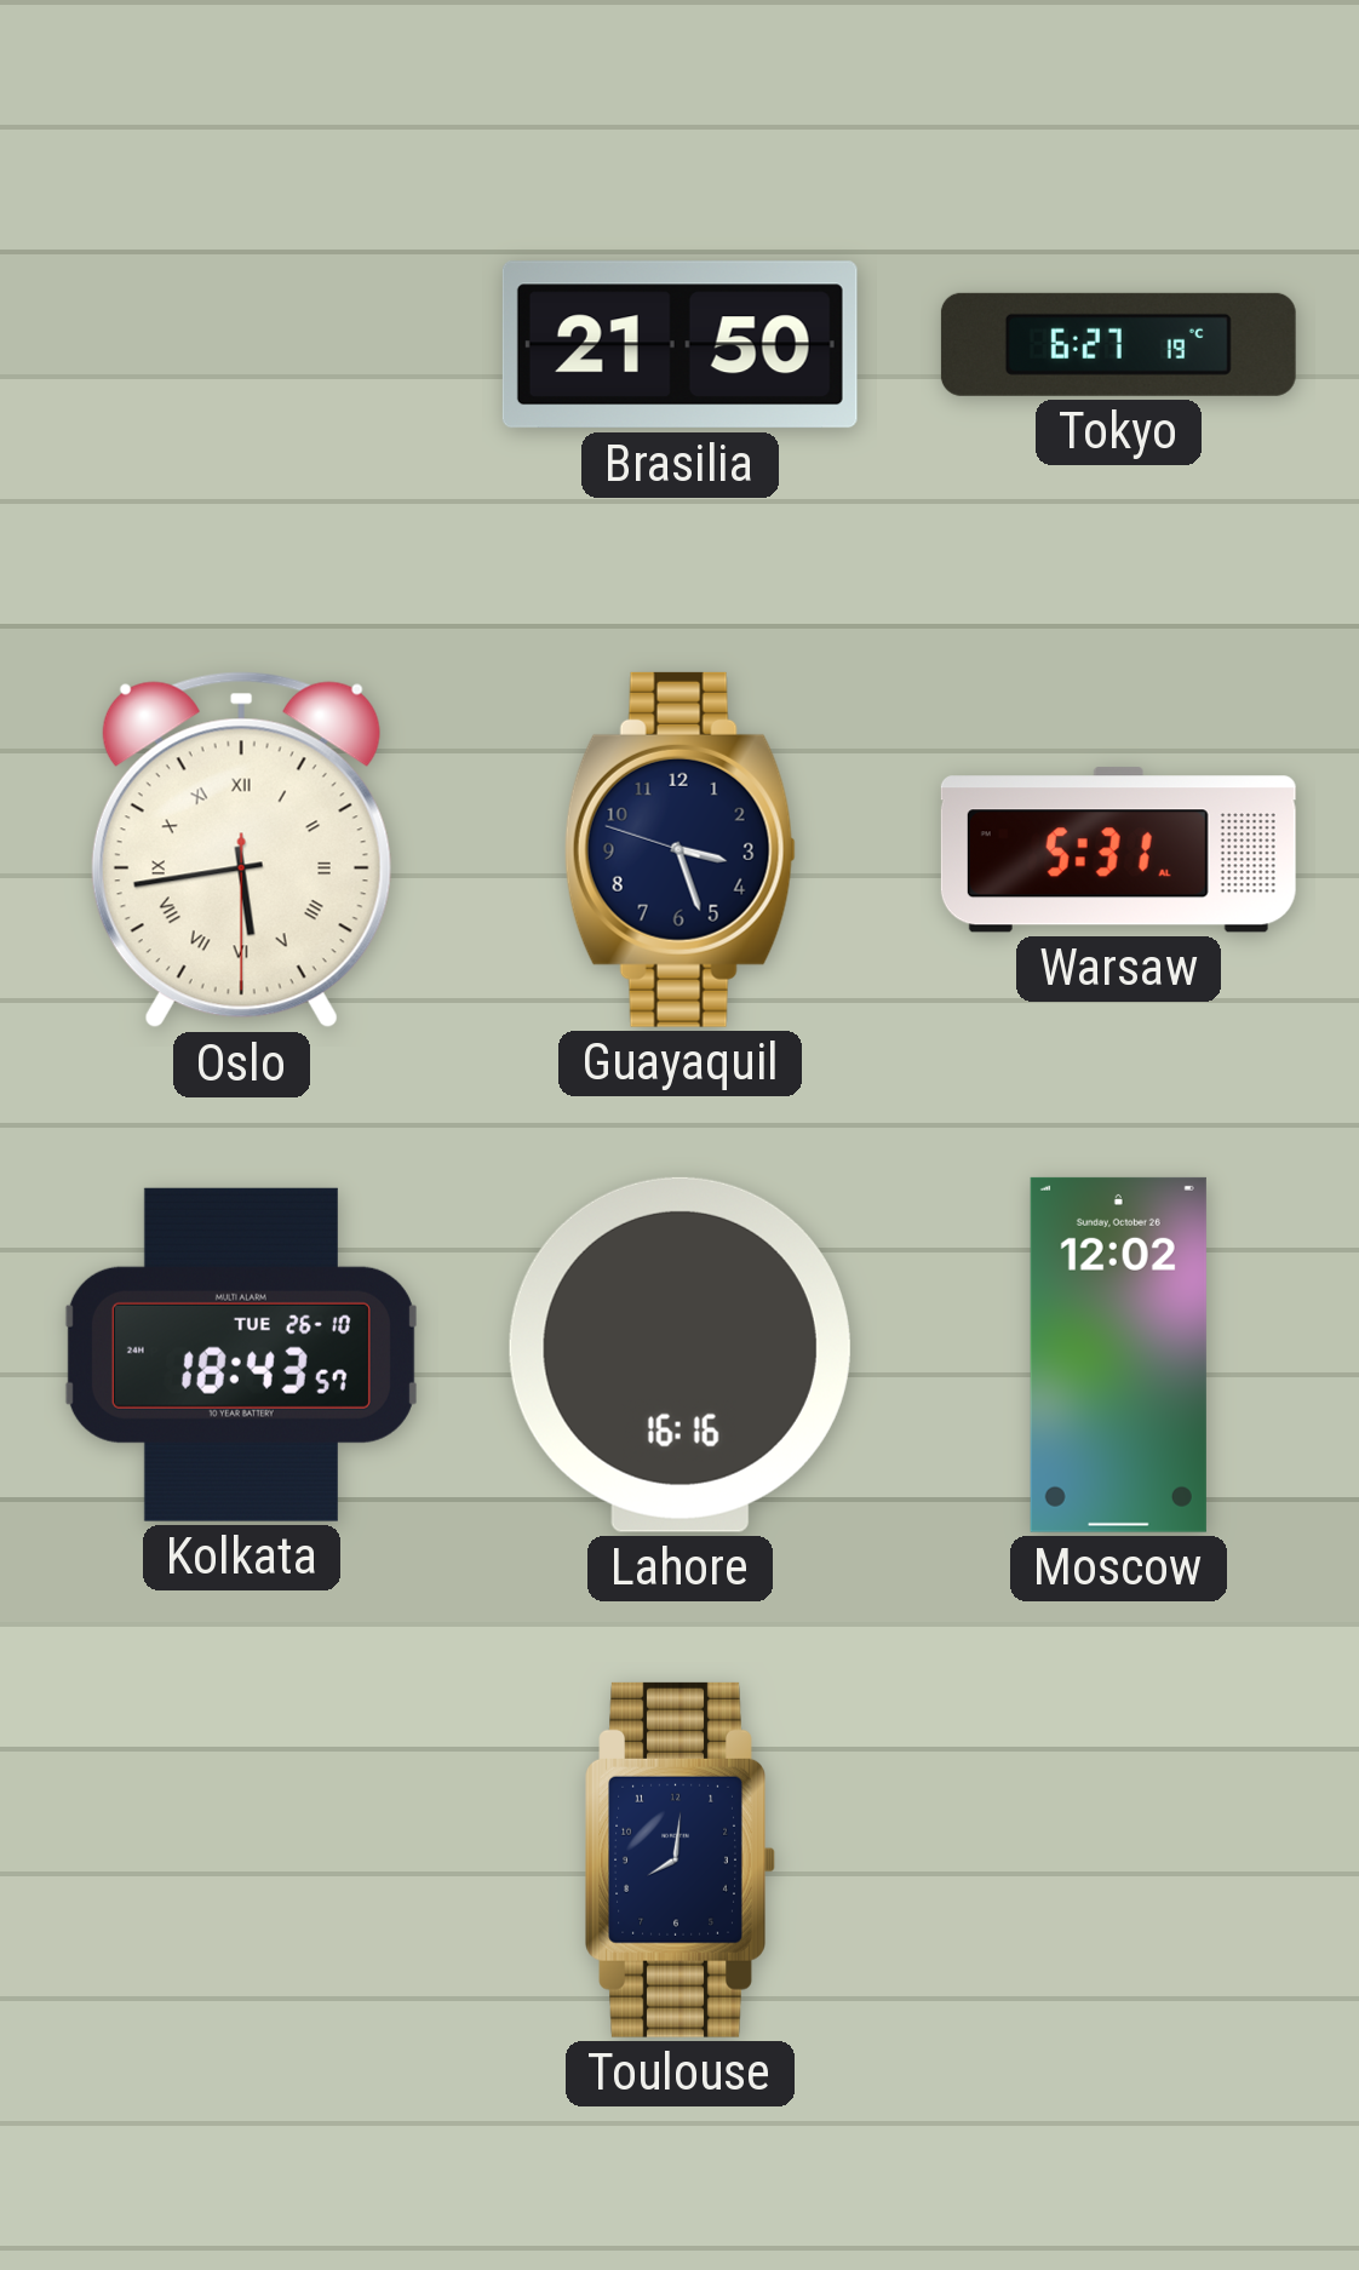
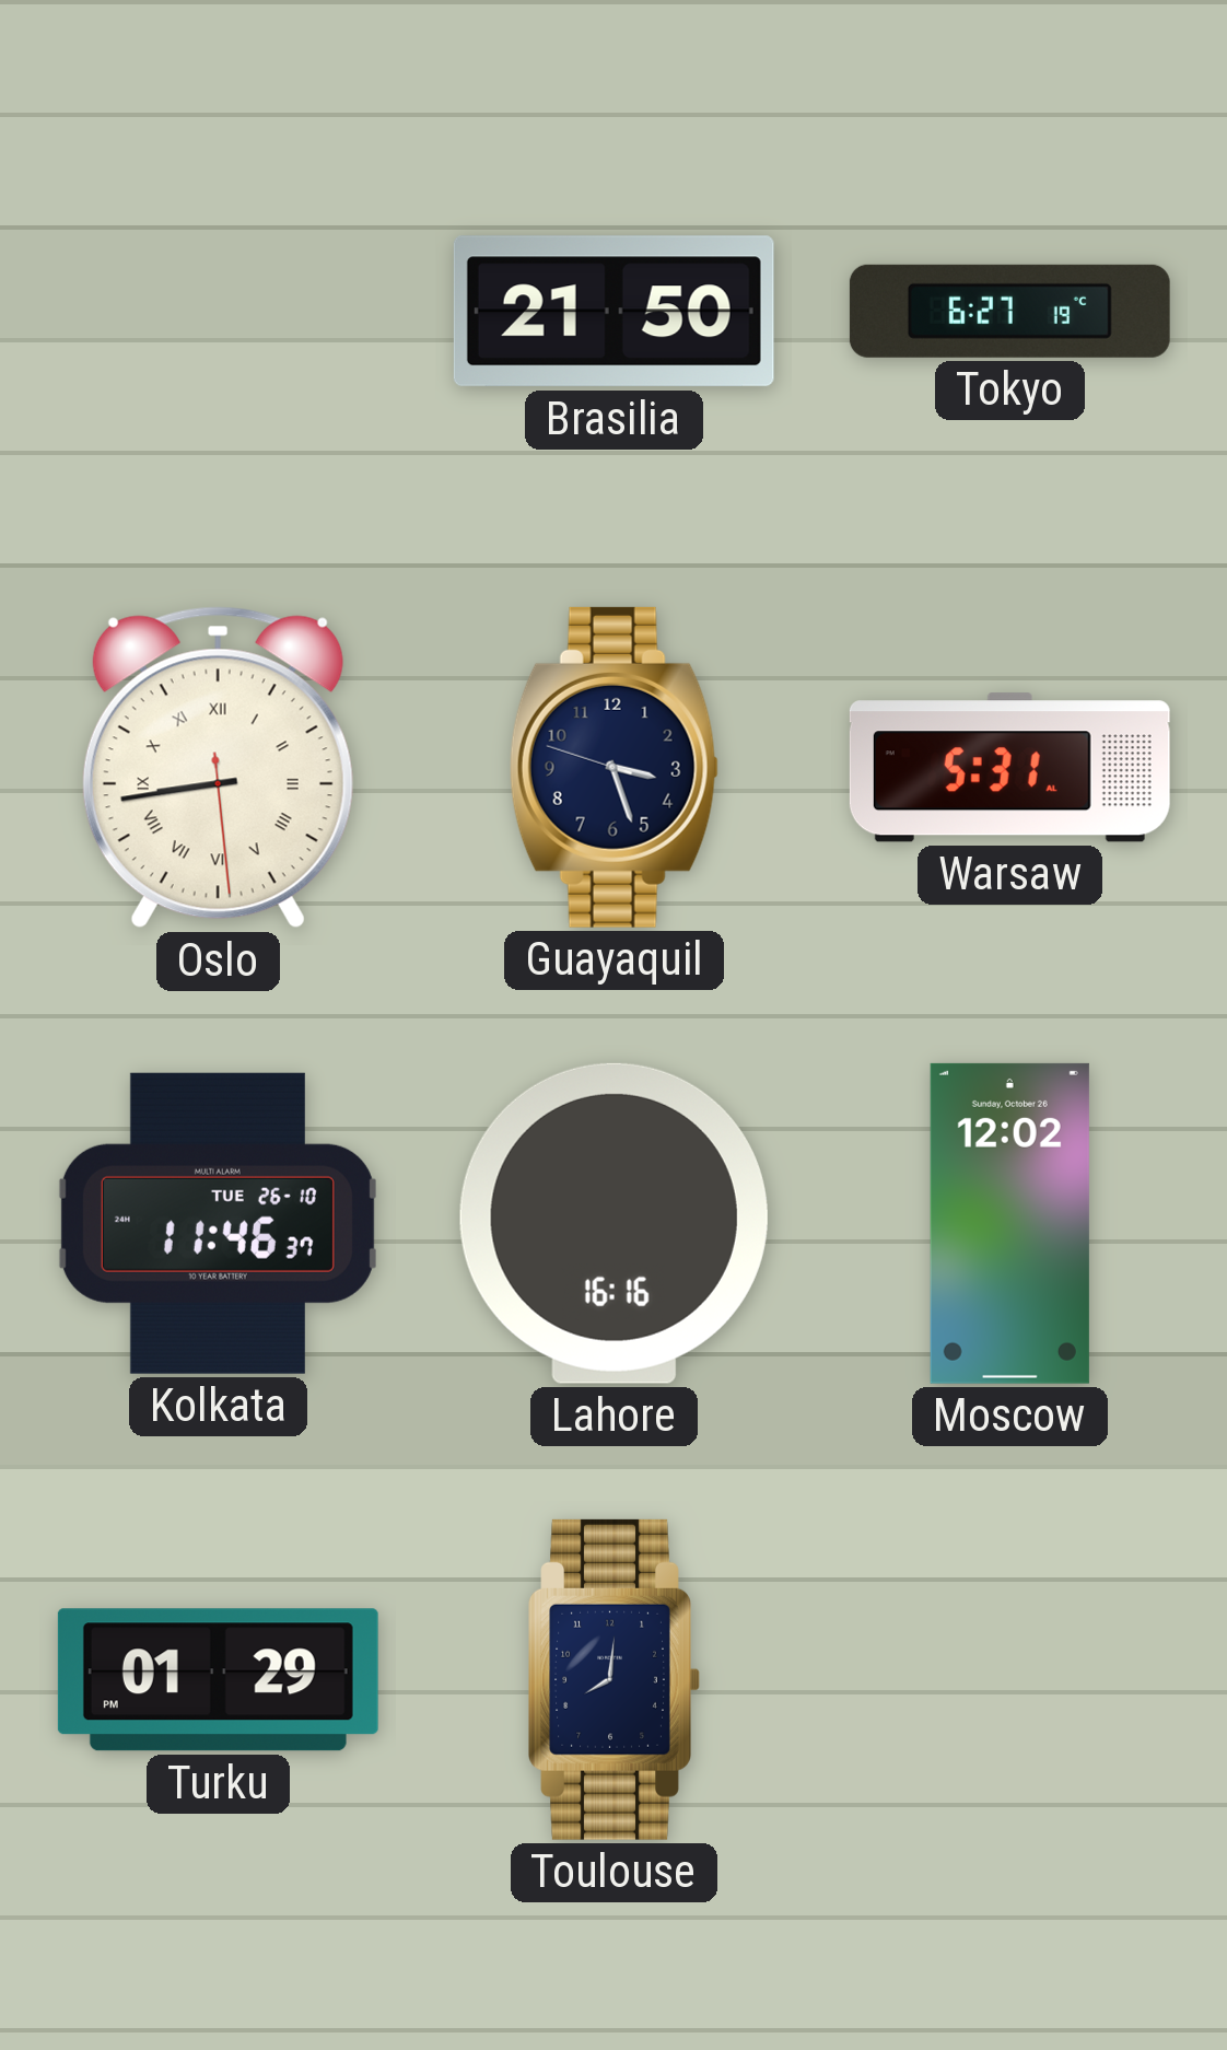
Oslo: 5:43 -> 8:43 (218, 768)
Kolkata: 18:43 -> 11:46 (218, 1223)
Turku: none -> 01:29 (218, 1680)
